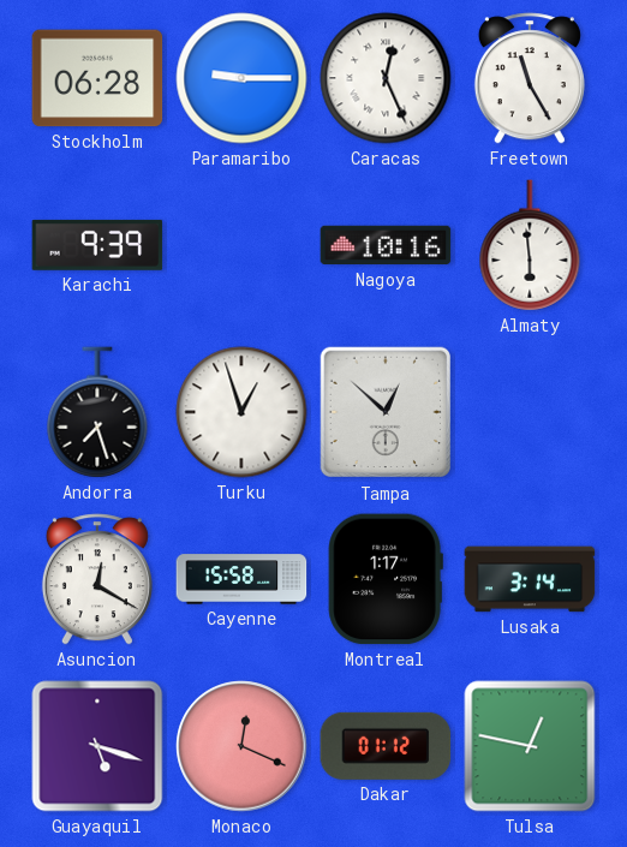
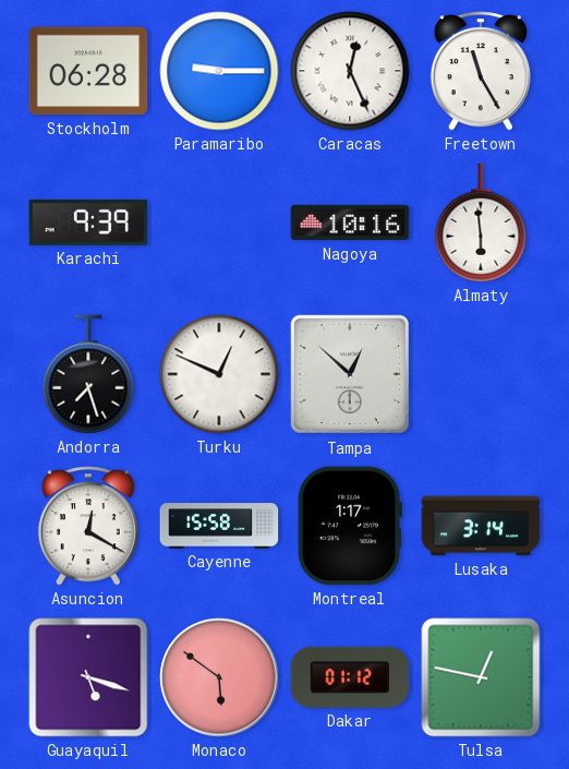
Turku: 12:57 -> 12:49 (219, 374)
Monaco: 12:19 -> 5:51 (219, 677)
